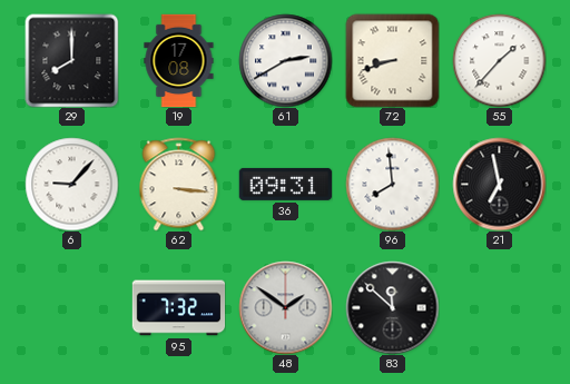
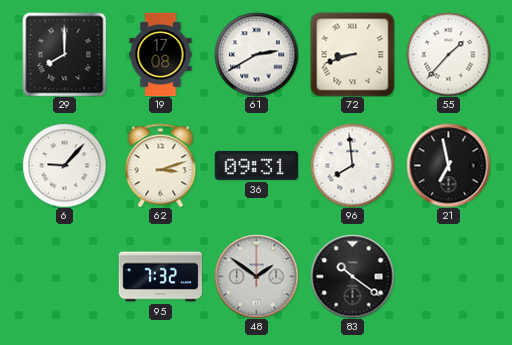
62: 3:16 -> 3:12 (161, 165)
83: 11:52 -> 10:21 (352, 276)
